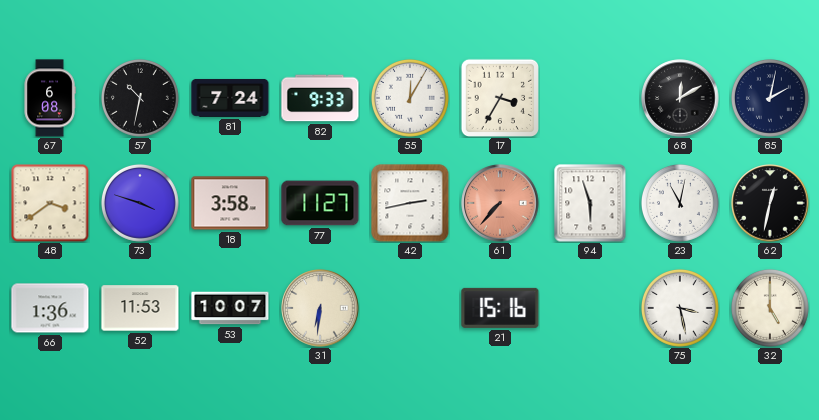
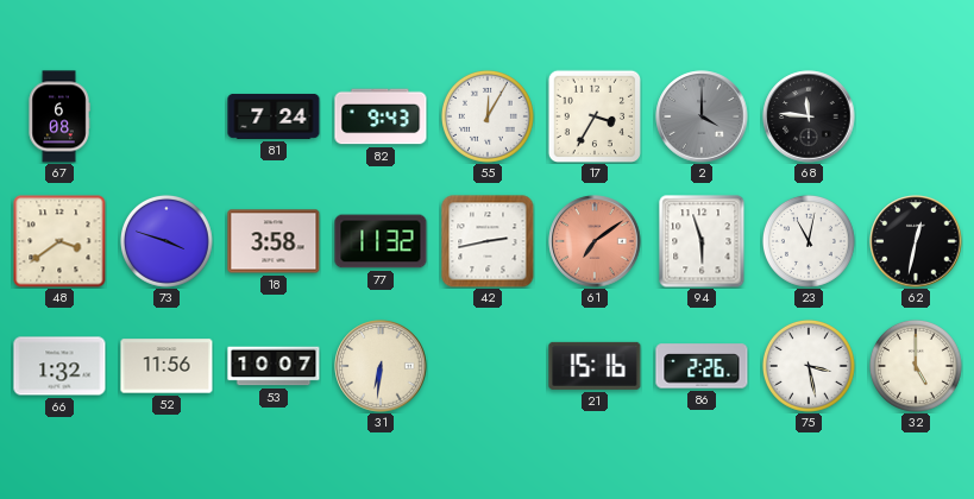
57: 10:32 -> none (140, 98)
82: 9:33 -> 9:43 (381, 116)
2: none -> 4:00 (702, 116)
68: 12:10 -> 11:46 (809, 116)
85: 2:02 -> none (770, 98)
77: 11:27 -> 11:32 (381, 241)
61: 7:37 -> 7:09 (595, 241)
66: 1:36 -> 1:32 (59, 366)
52: 11:53 -> 11:56 (166, 366)
86: none -> 2:26 (702, 366)
